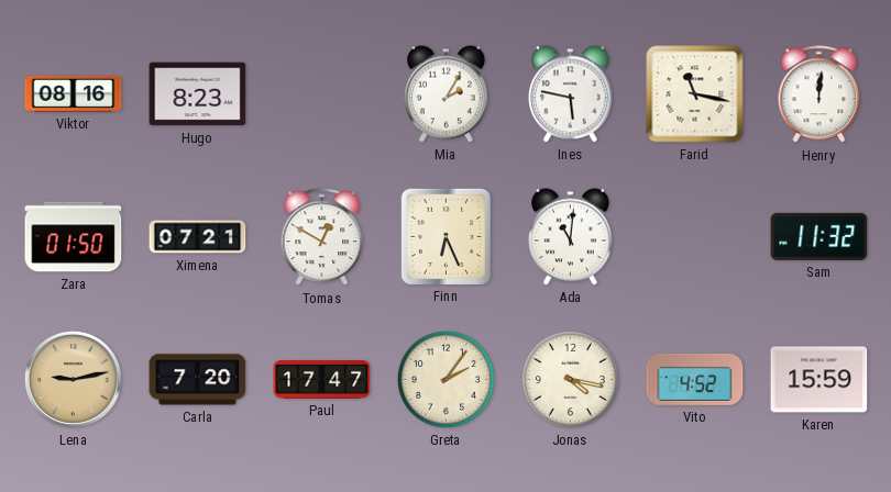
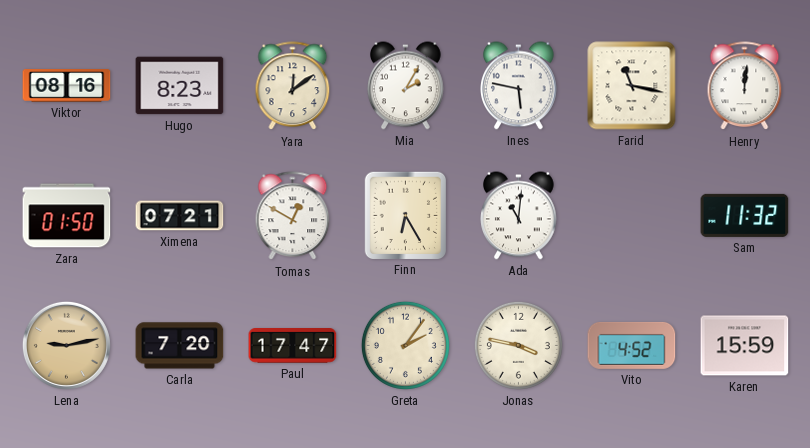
Yara: none -> 12:09 (293, 86)
Finn: 6:26 -> 6:25 (405, 215)
Jonas: 4:17 -> 3:47 (518, 345)
